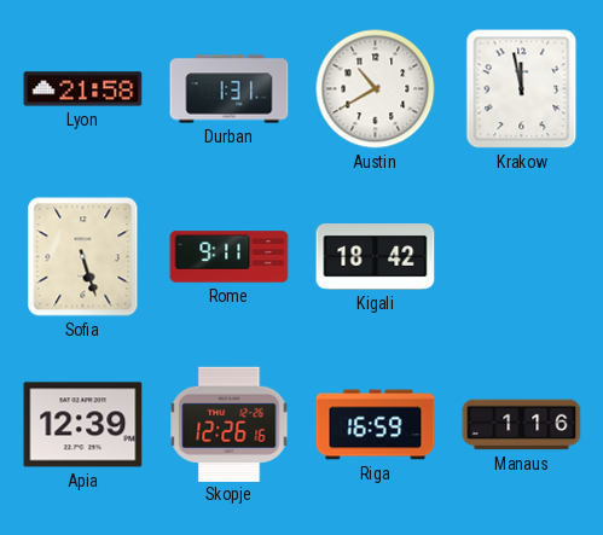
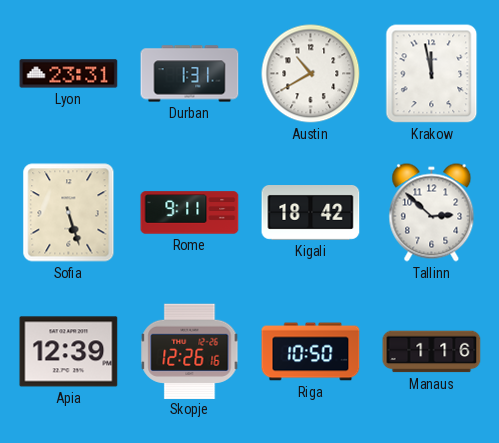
Lyon: 21:58 -> 23:31 (69, 74)
Tallinn: none -> 2:52 (432, 213)
Riga: 16:59 -> 10:50 (311, 352)
